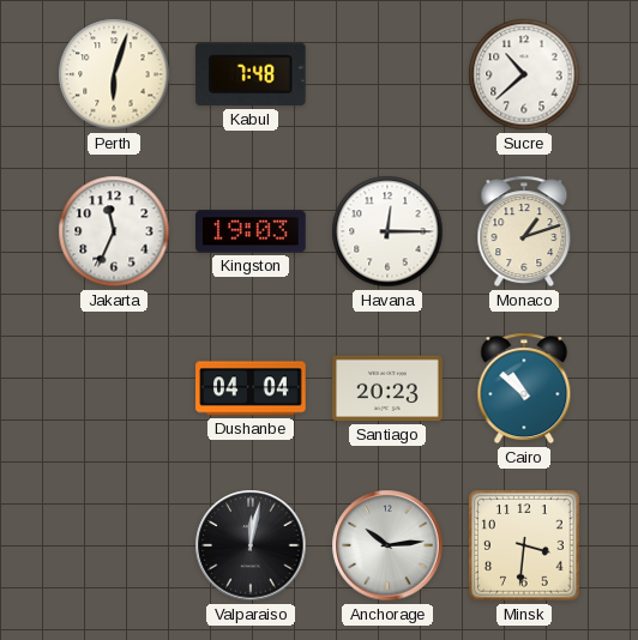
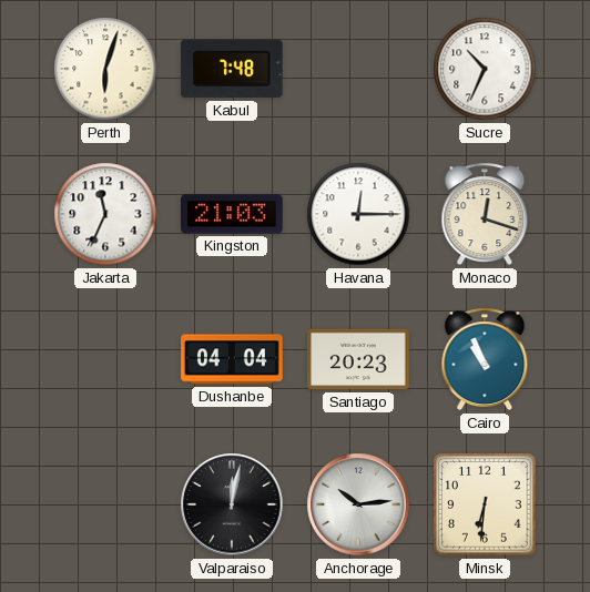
Sucre: 10:38 -> 10:34 (485, 69)
Kingston: 19:03 -> 21:03 (233, 214)
Monaco: 1:12 -> 12:18 (485, 214)
Cairo: 10:52 -> 10:56 (485, 359)
Minsk: 3:31 -> 6:31 (485, 504)
